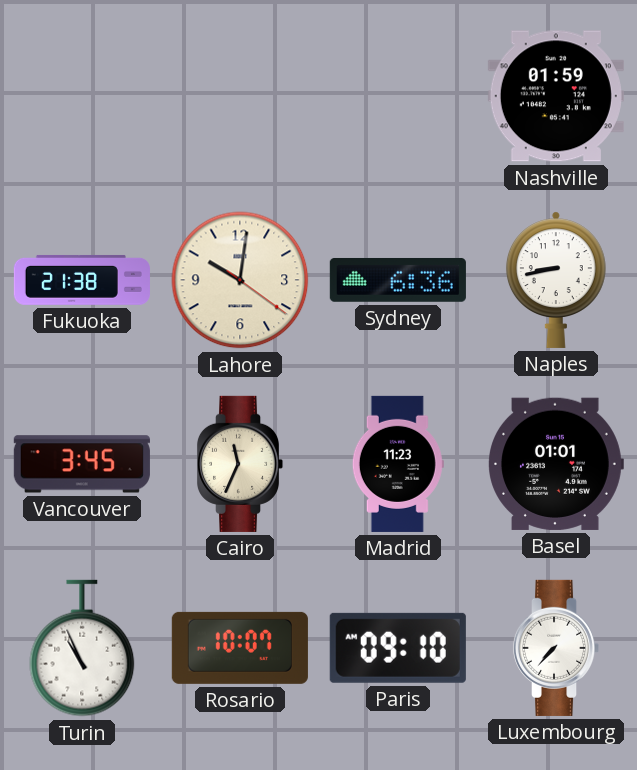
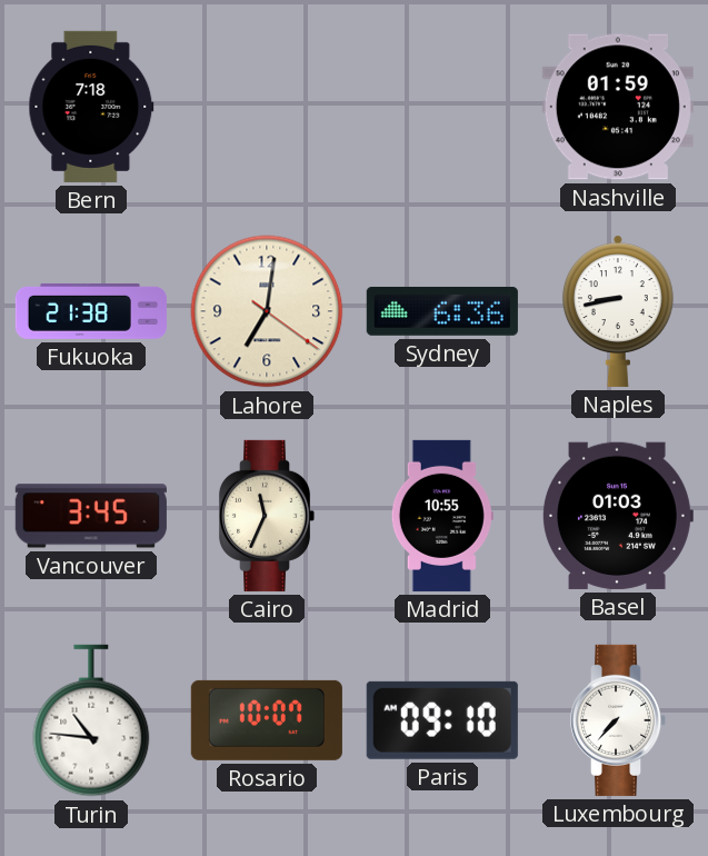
Bern: none -> 7:18 (91, 107)
Lahore: 10:01 -> 7:01 (267, 311)
Madrid: 11:23 -> 10:55 (442, 516)
Basel: 01:01 -> 01:03 (618, 516)
Turin: 10:56 -> 10:46 (91, 720)
